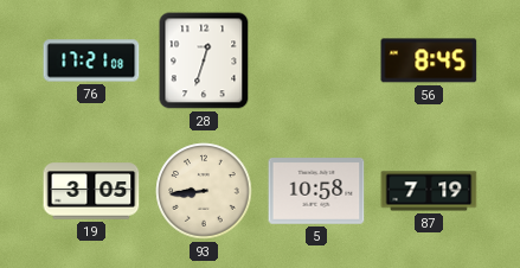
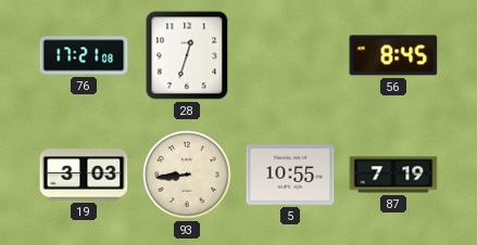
19: 3:05 -> 3:03 (84, 175)
5: 10:58 -> 10:55 (290, 175)
